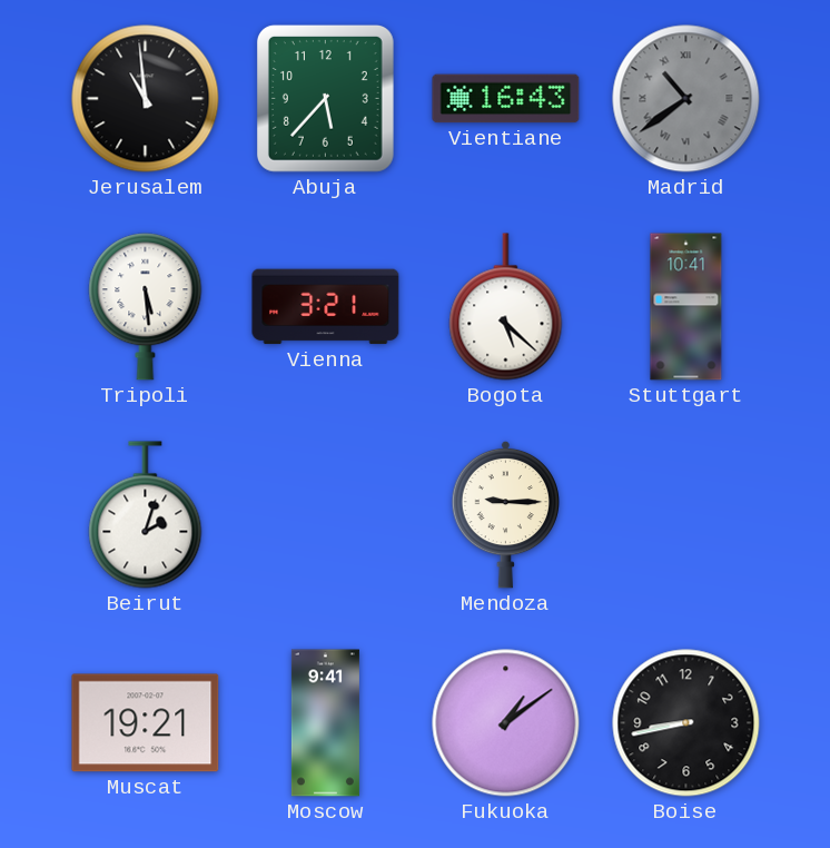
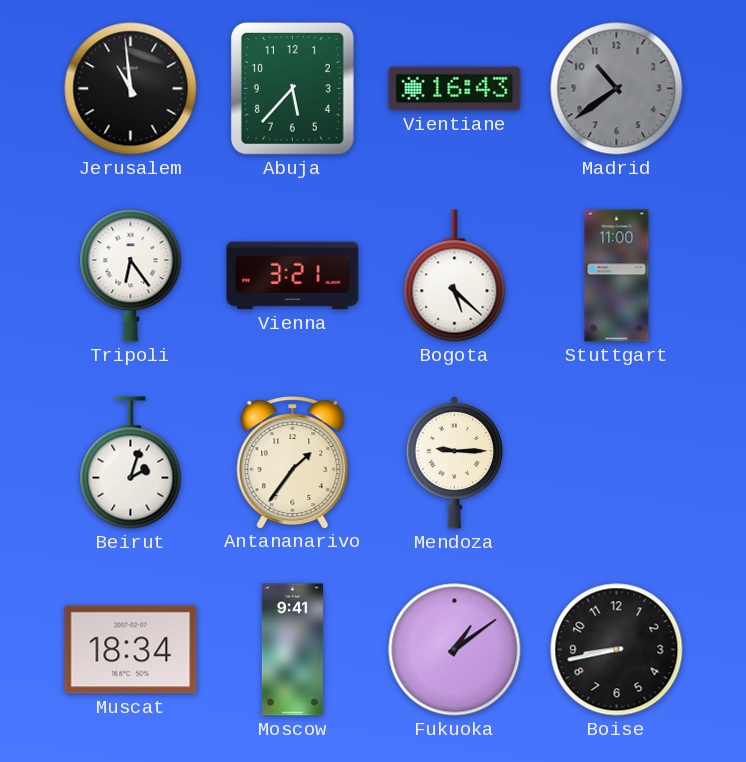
Madrid numerals: Roman -> Arabic (617, 89)
Tripoli: 5:29 -> 6:24 (131, 276)
Stuttgart: 10:41 -> 11:00 (617, 276)
Antananarivo: none -> 1:36 (293, 462)
Muscat: 19:21 -> 18:34 (131, 650)
